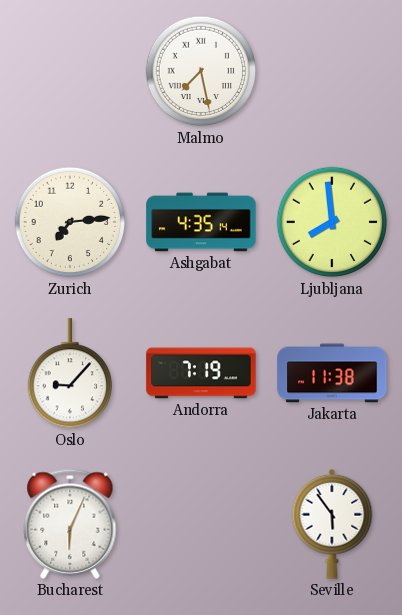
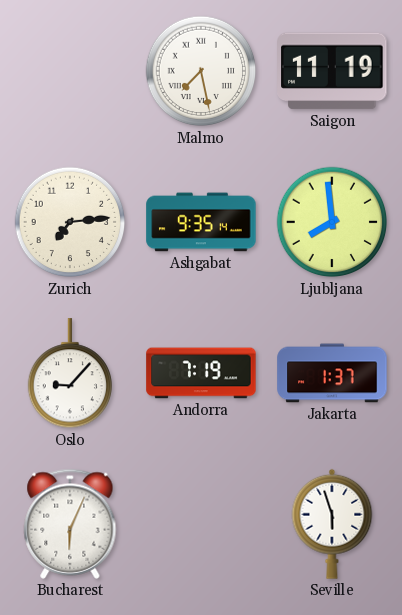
Saigon: none -> 11:19 (332, 71)
Ashgabat: 4:35 -> 9:35 (201, 222)
Jakarta: 11:38 -> 1:37 (332, 373)
Seville: 5:54 -> 5:57 (332, 524)
